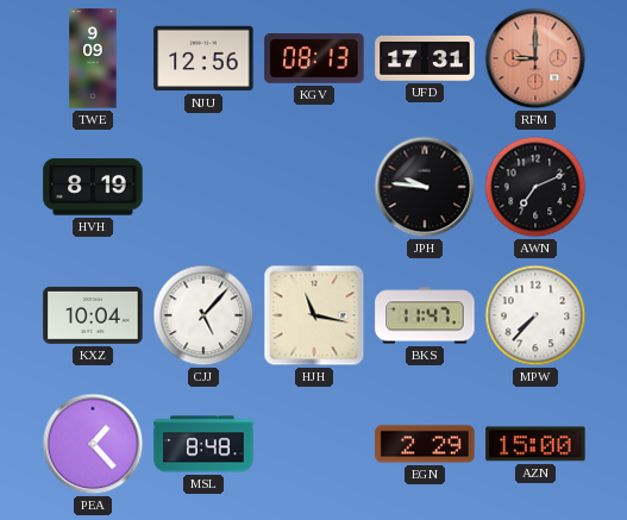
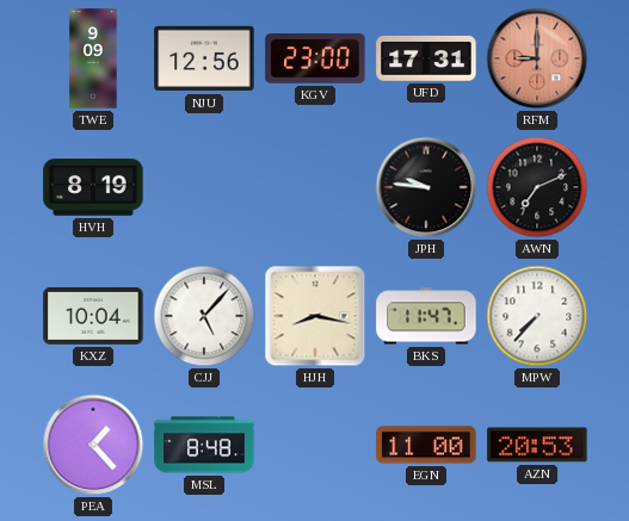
KGV: 08:13 -> 23:00 (315, 58)
HJH: 11:17 -> 8:17 (315, 316)
EGN: 2:29 -> 11:00 (426, 445)
AZN: 15:00 -> 20:53 (537, 445)
